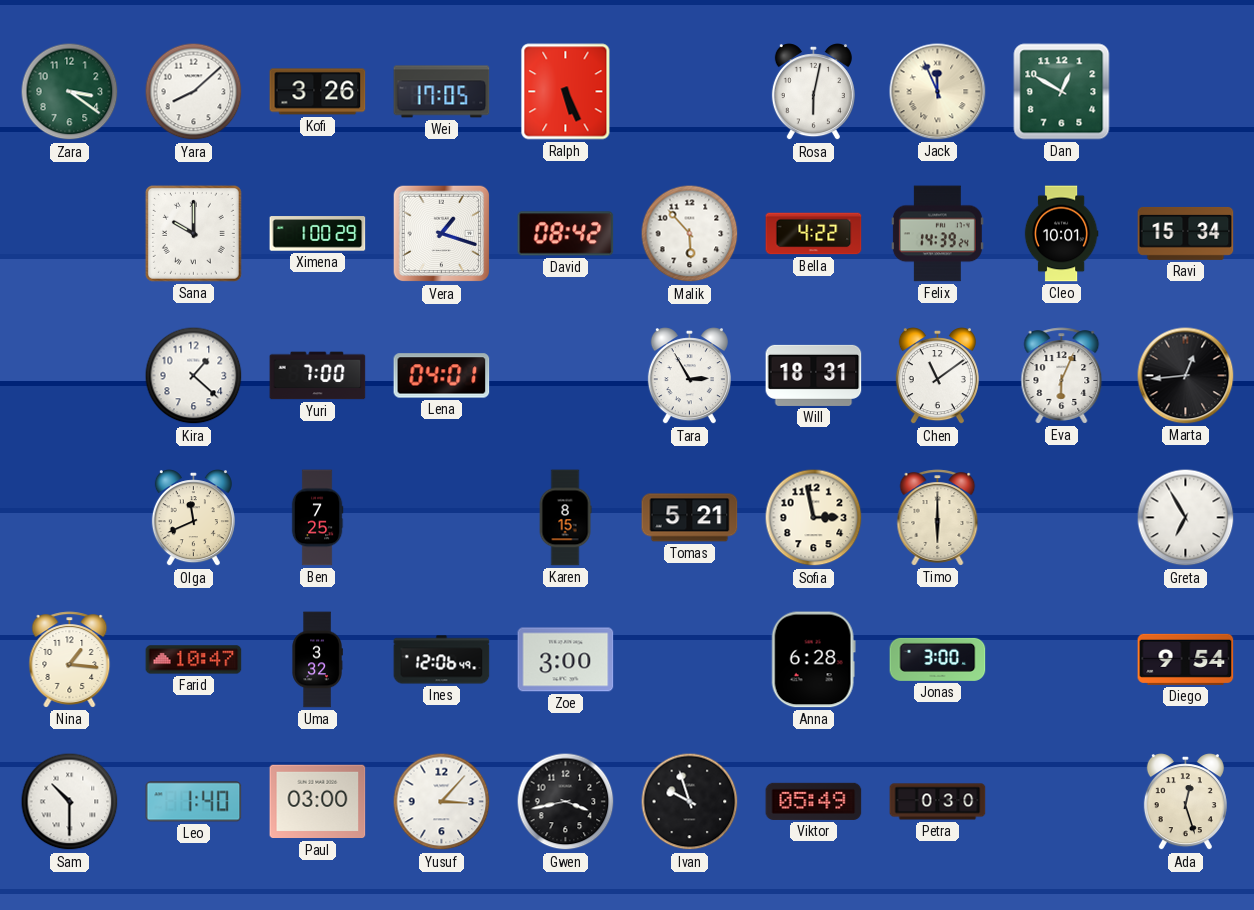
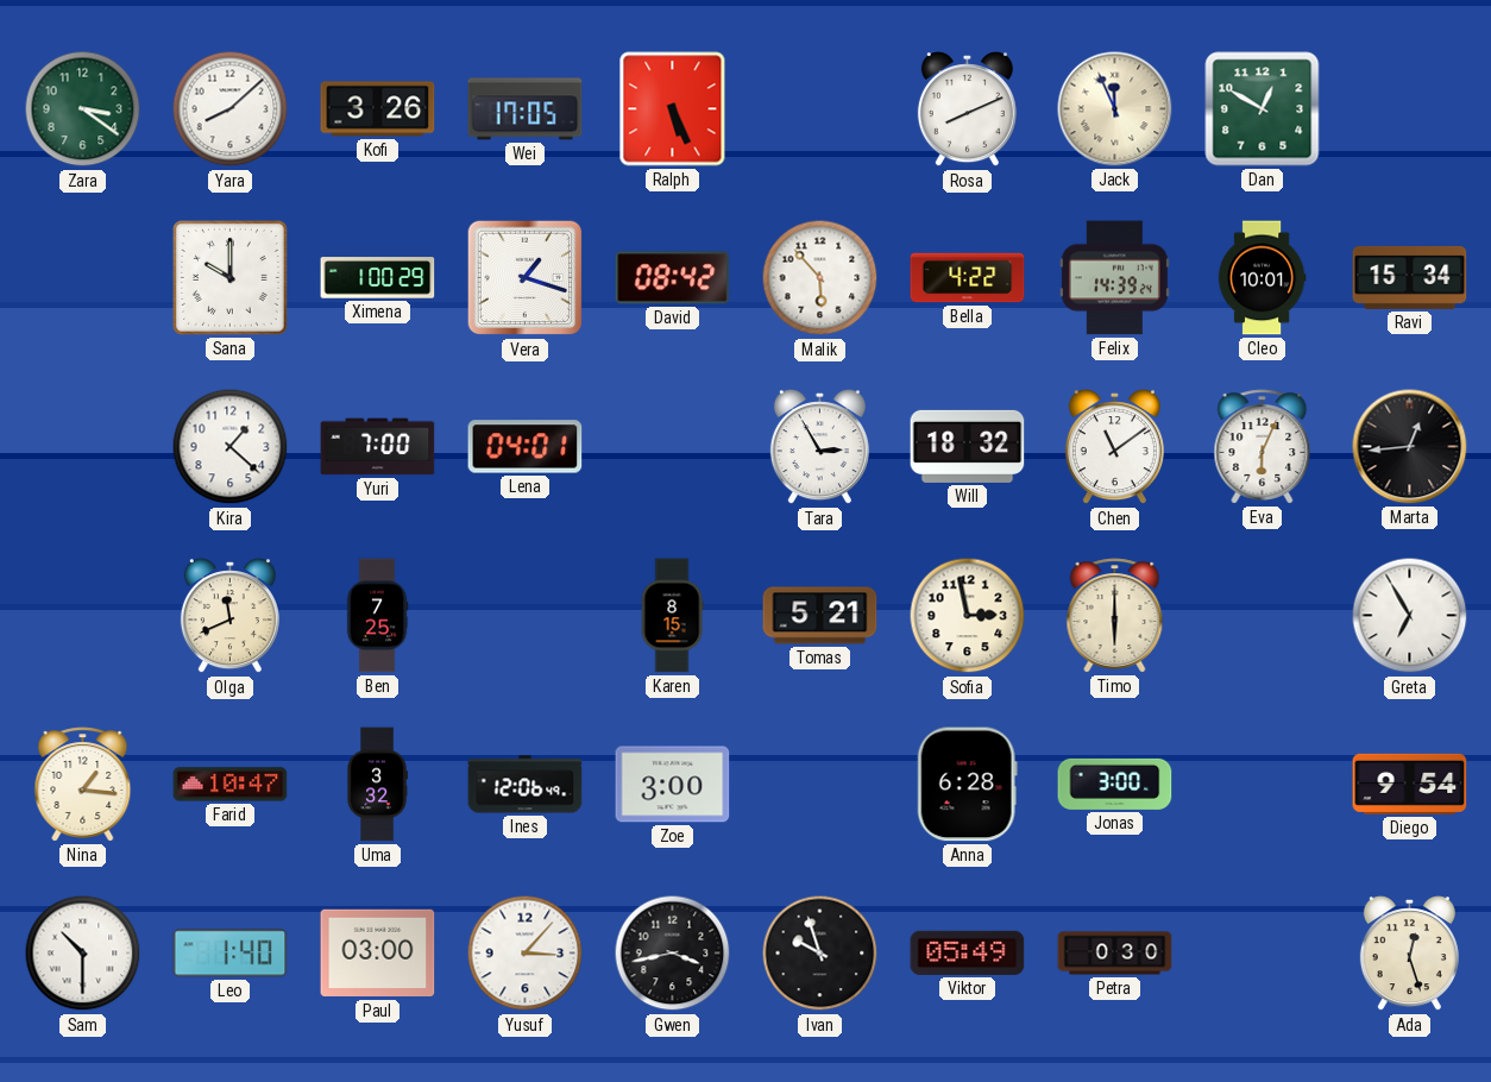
Rosa: 6:02 -> 8:11 (967, 109)
Will: 18:31 -> 18:32 (968, 446)
